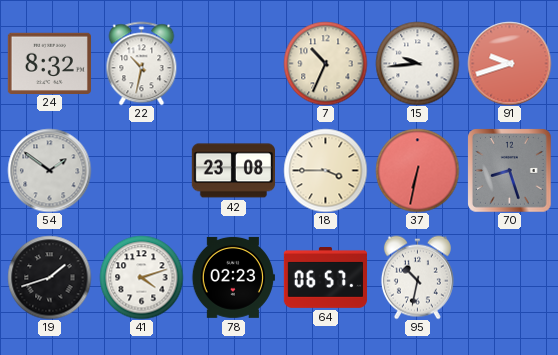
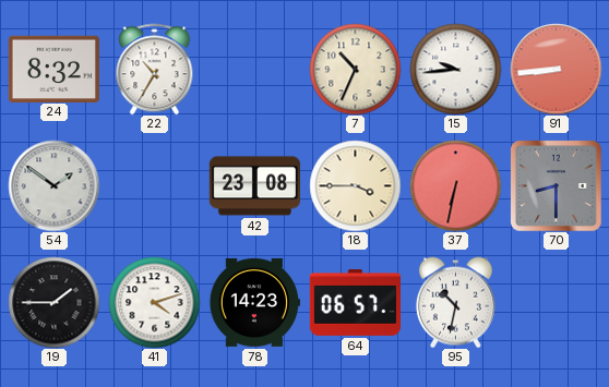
22: 10:32 -> 10:35 (155, 69)
91: 9:42 -> 8:44 (556, 69)
70: 8:27 -> 8:30 (556, 185)
19: 1:42 -> 1:45 (53, 302)
78: 02:23 -> 14:23 (254, 302)
